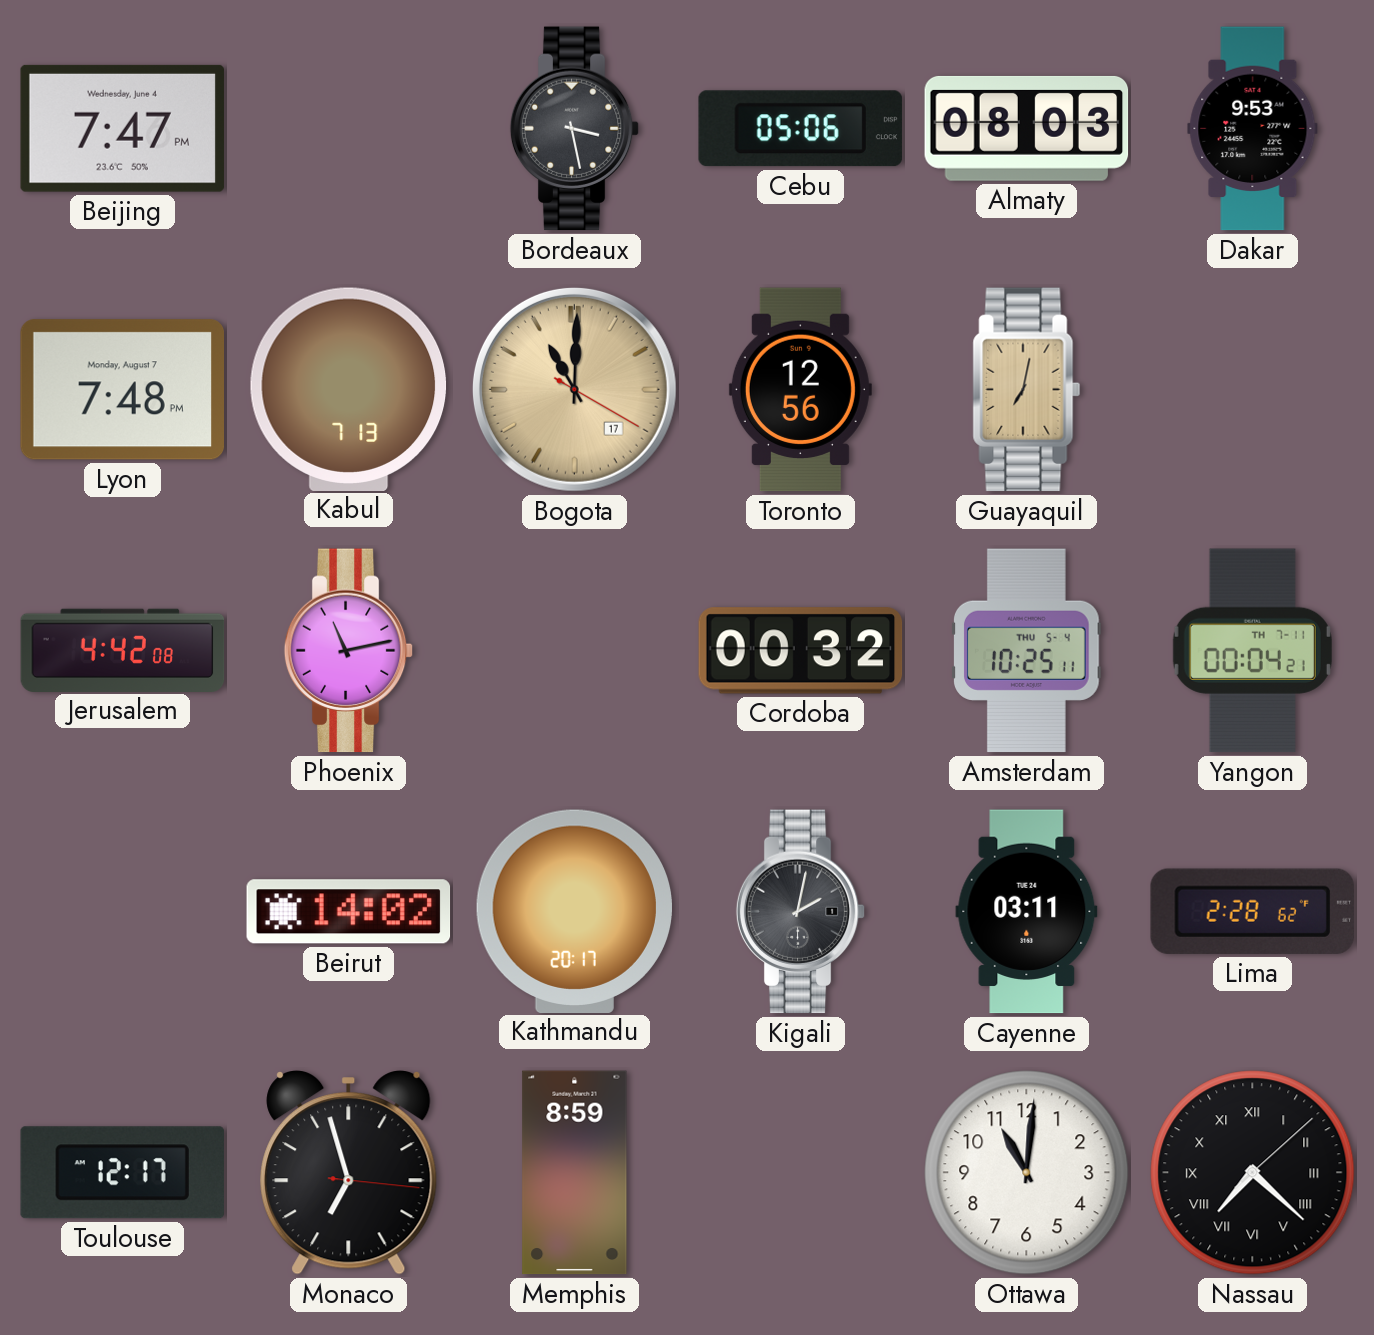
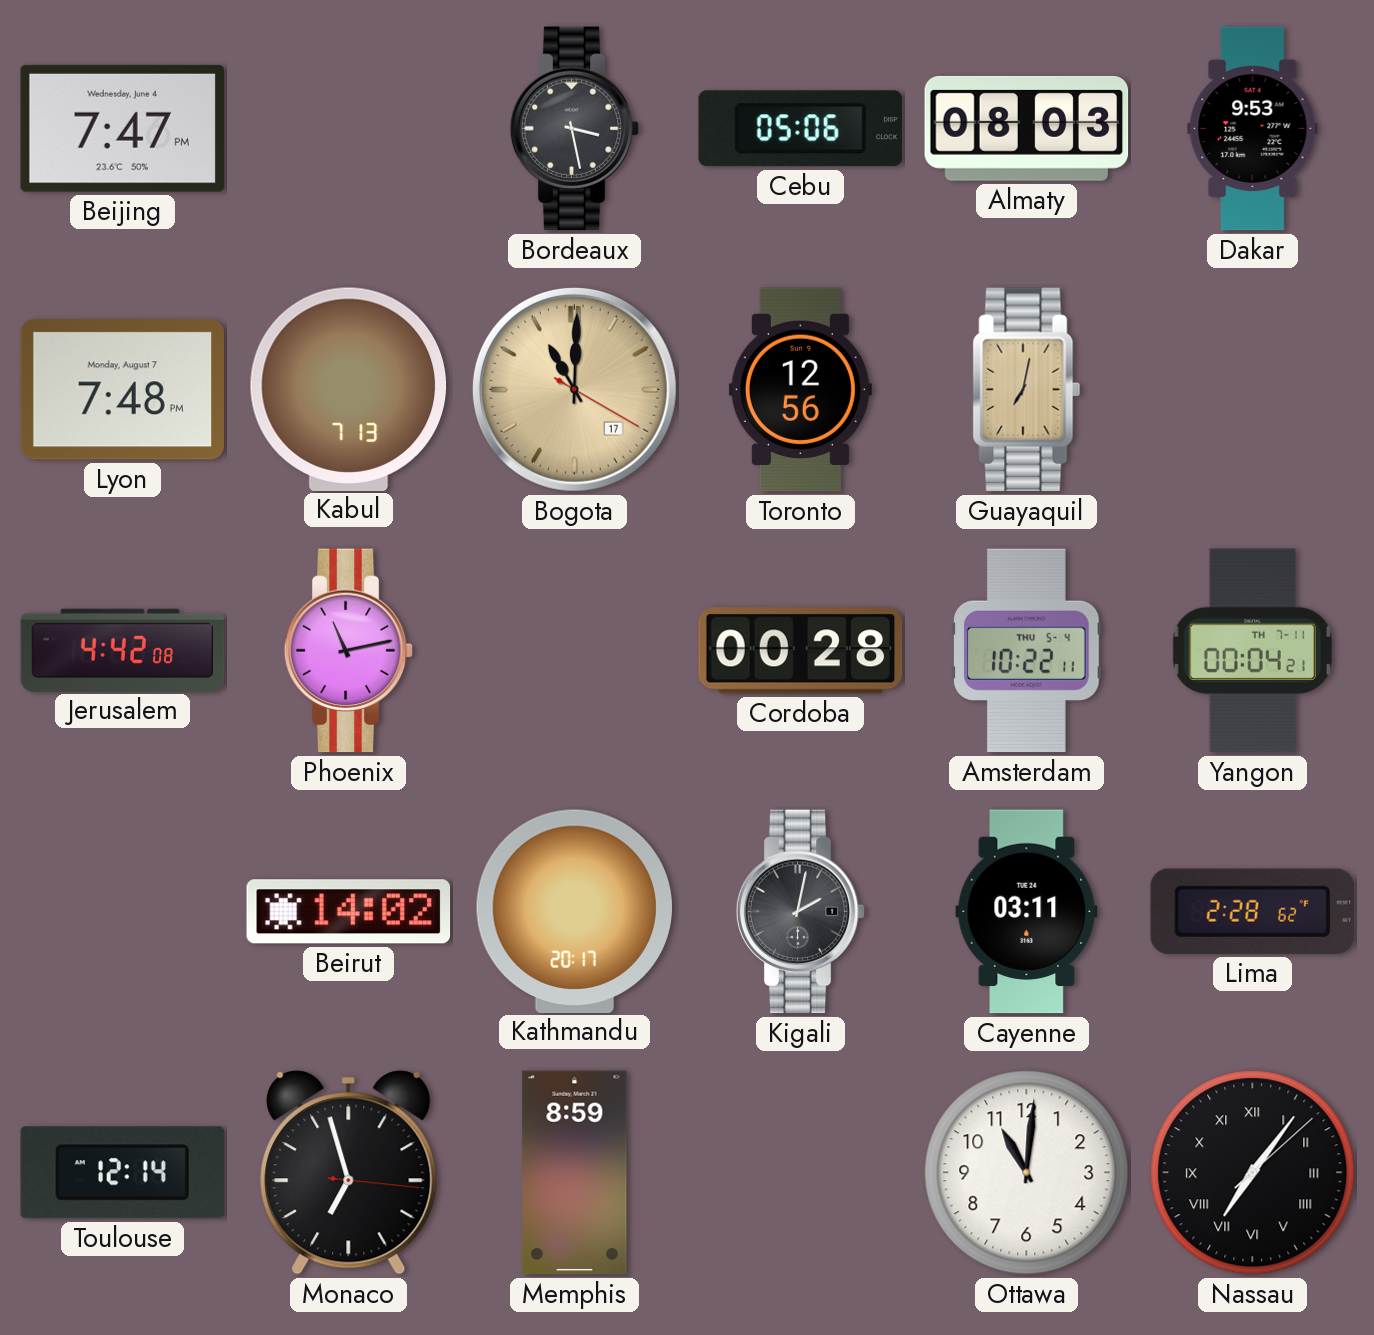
Cordoba: 00:32 -> 00:28 (801, 651)
Amsterdam: 10:25 -> 10:22 (1027, 651)
Toulouse: 12:17 -> 12:14 (122, 1173)
Nassau: 7:22 -> 7:06 (1253, 1173)
